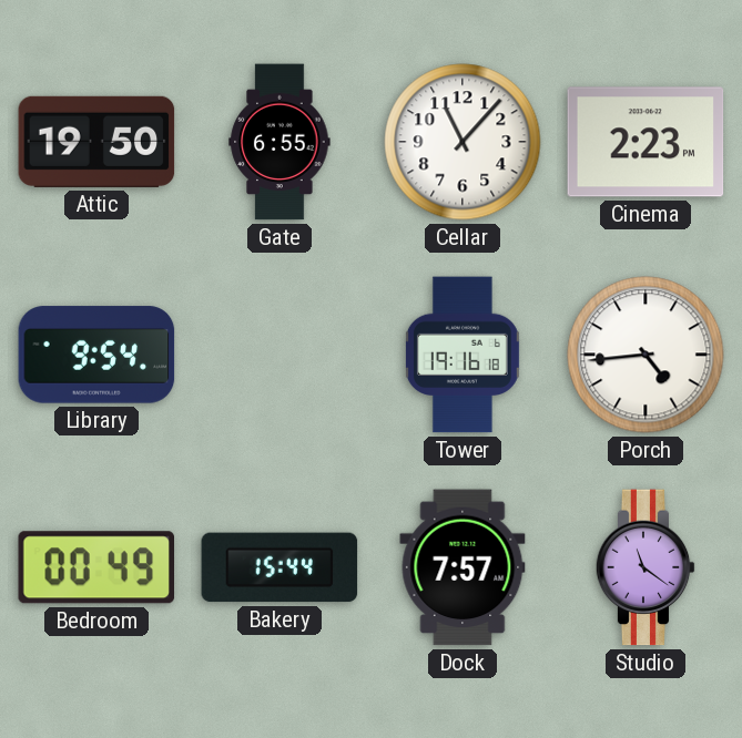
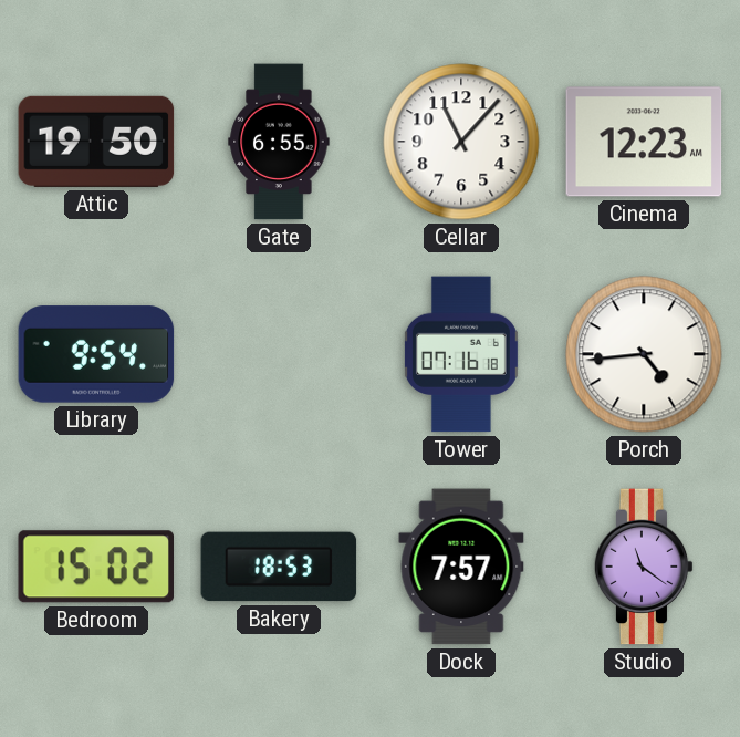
Cinema: 2:23 -> 12:23 (644, 142)
Tower: 19:16 -> 07:16 (461, 354)
Bedroom: 00:49 -> 15:02 (95, 567)
Bakery: 15:44 -> 18:53 (279, 567)
